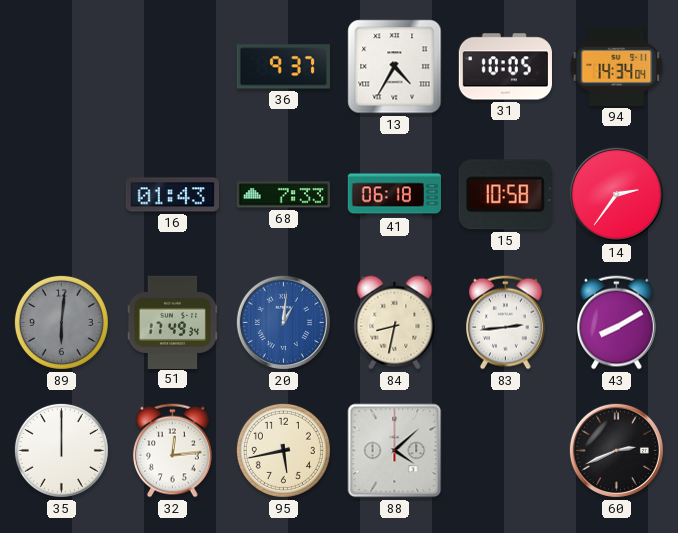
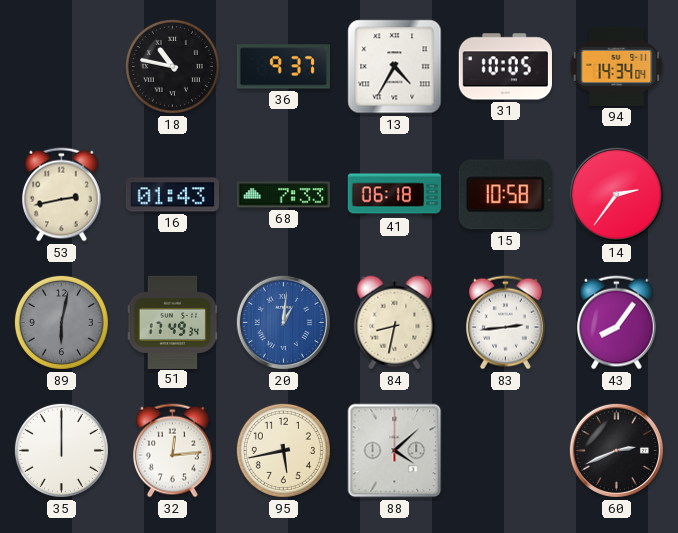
18: none -> 10:47 (172, 66)
53: none -> 2:43 (61, 195)
89: 6:01 -> 6:02 (61, 322)
43: 8:10 -> 8:06 (616, 323)
